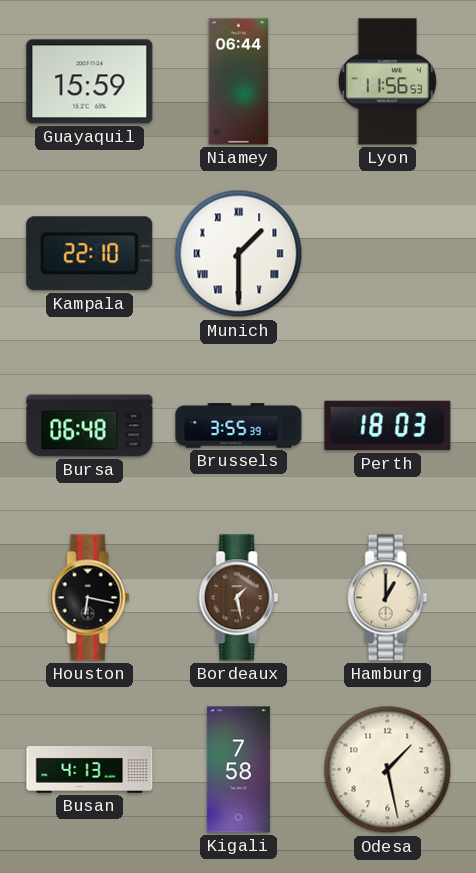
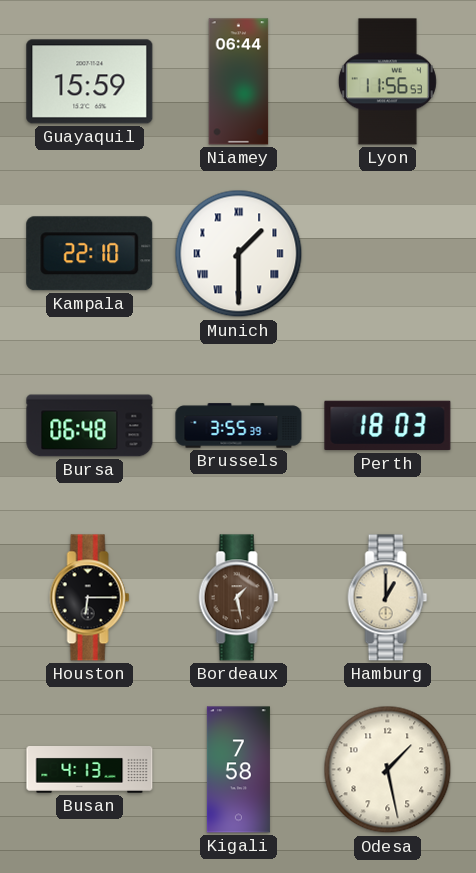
Houston: 6:17 -> 6:15 (90, 598)
